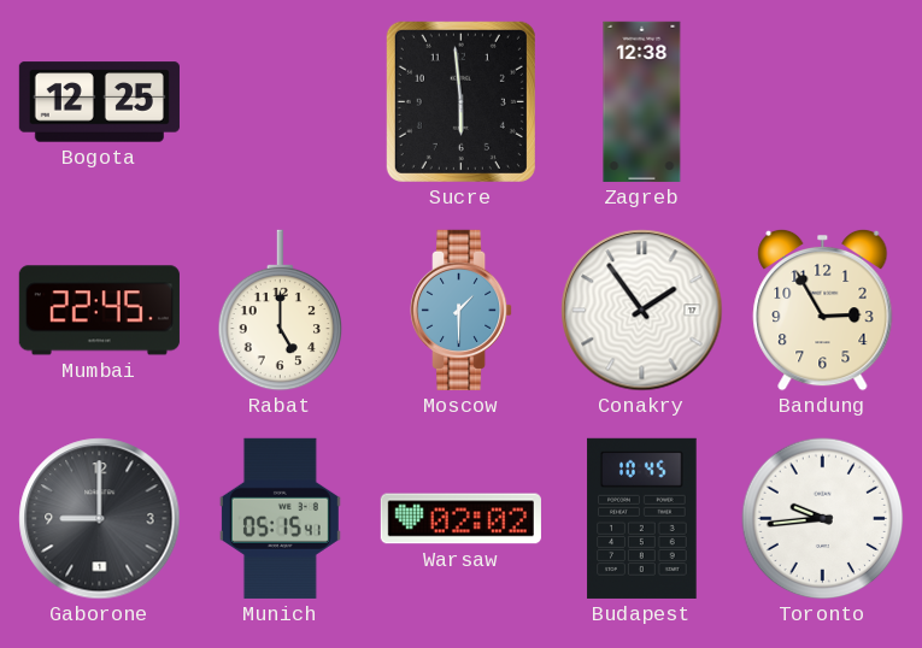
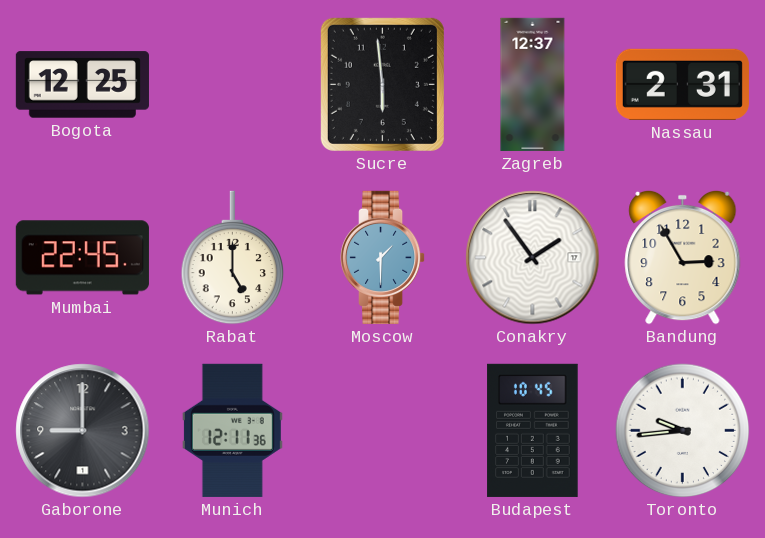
Zagreb: 12:38 -> 12:37 (533, 84)
Nassau: none -> 2:31 (682, 84)
Munich: 05:15 -> 12:11 (232, 430)
Warsaw: 02:02 -> none (460, 519)
